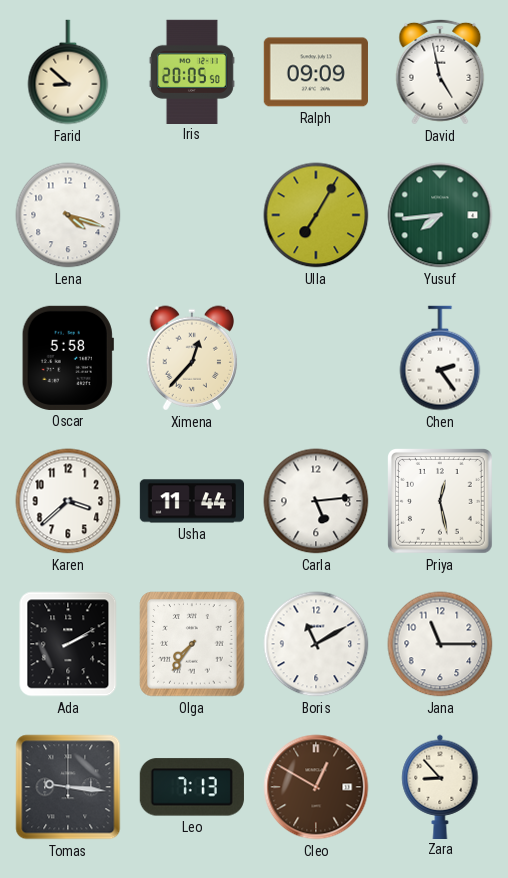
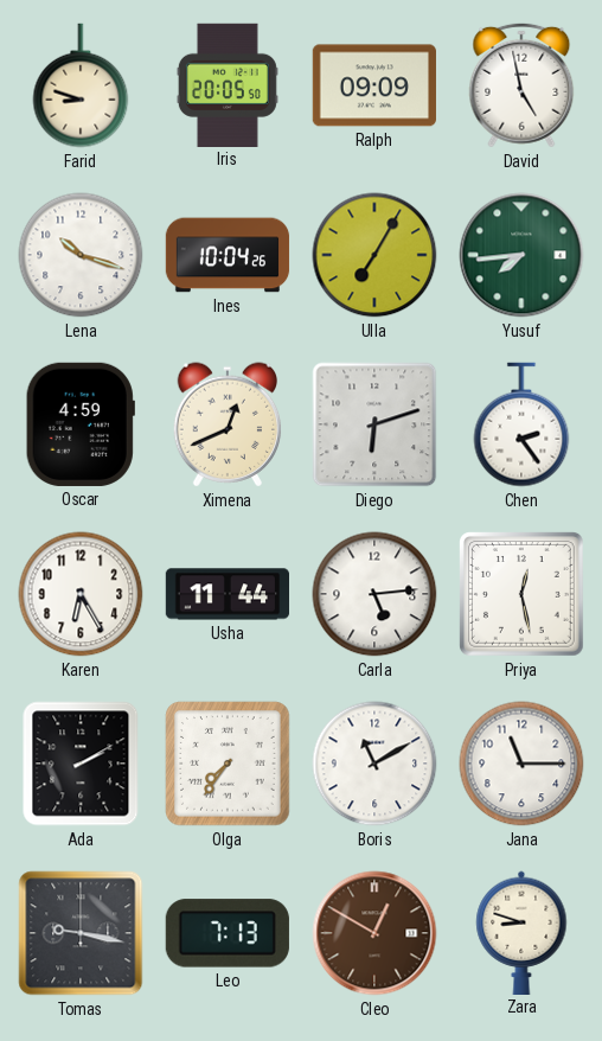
Farid: 8:52 -> 8:48 (81, 85)
Lena: 4:18 -> 10:18 (81, 255)
Ines: none -> 10:04 (228, 255)
Oscar: 5:58 -> 4:59 (81, 424)
Ximena: 12:37 -> 12:41 (228, 424)
Diego: none -> 6:12 (374, 424)
Karen: 3:38 -> 6:25 (81, 594)
Tomas: 9:16 -> 9:17 (81, 933)
Zara: 8:53 -> 8:48 (521, 932)
